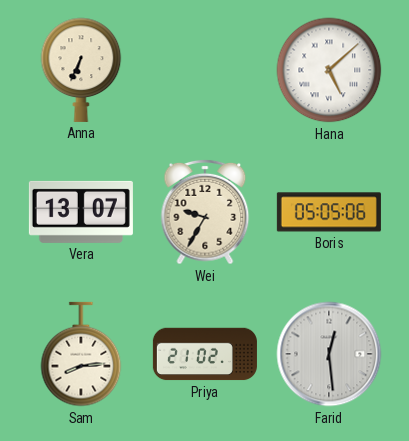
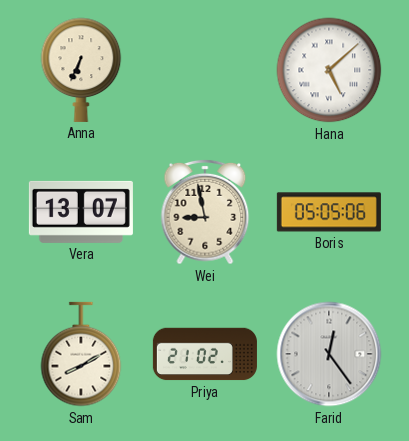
Wei: 9:35 -> 8:58 (205, 212)
Sam: 8:14 -> 8:10 (81, 354)
Farid: 12:29 -> 12:24 (329, 354)
